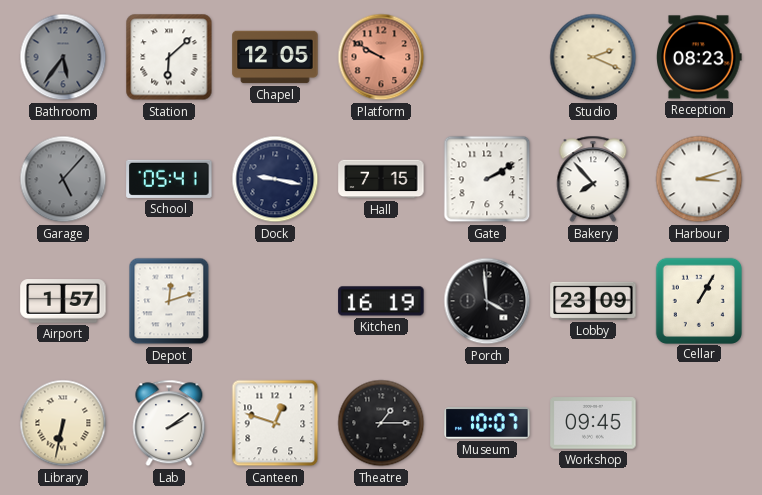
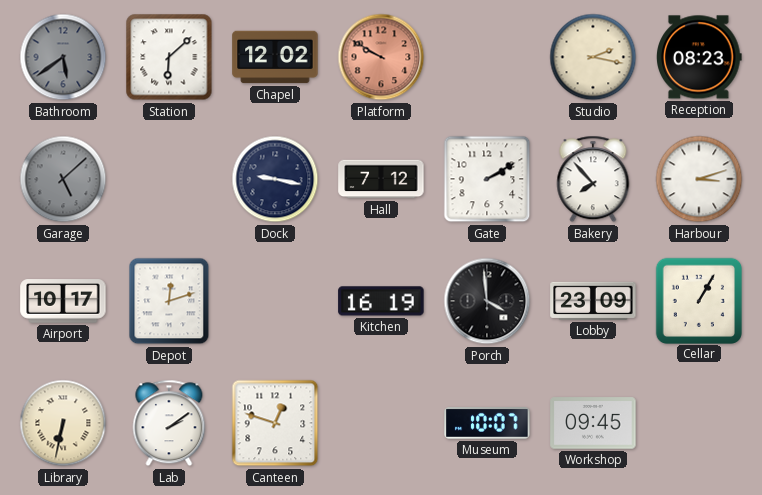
Bathroom: 5:36 -> 5:39 (63, 57)
Chapel: 12:05 -> 12:02 (275, 57)
Studio: 2:19 -> 2:17 (593, 57)
Garage: 5:07 -> 5:08 (63, 179)
School: 05:41 -> none (169, 179)
Hall: 7:15 -> 7:12 (381, 179)
Airport: 1:57 -> 10:17 (63, 301)
Theatre: 1:15 -> none (381, 423)
